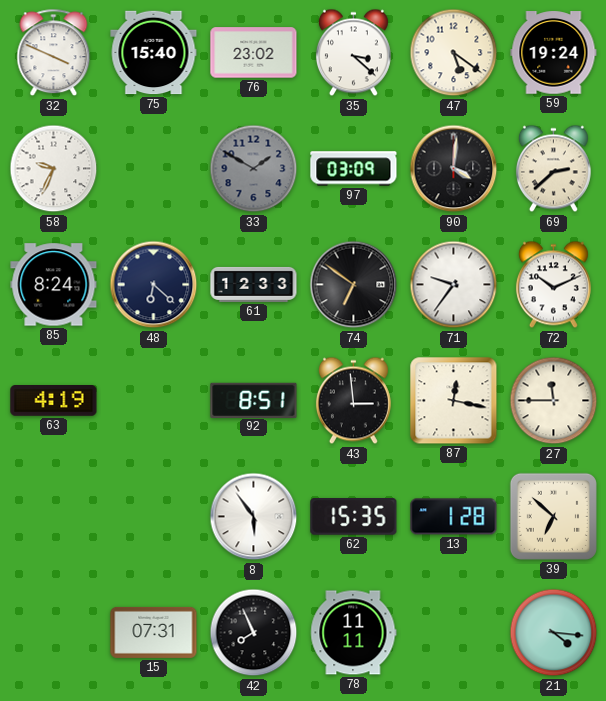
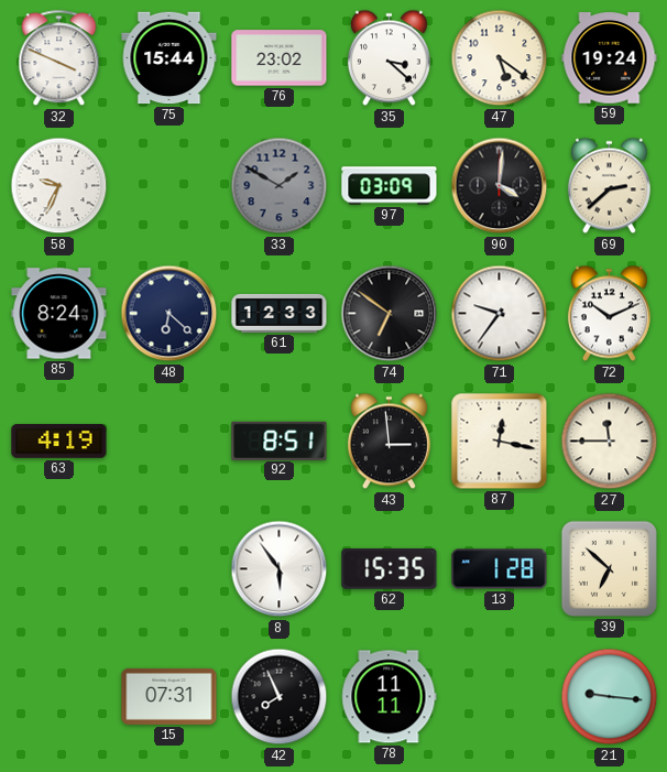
75: 15:40 -> 15:44 (170, 58)
21: 4:16 -> 9:16 (610, 697)
